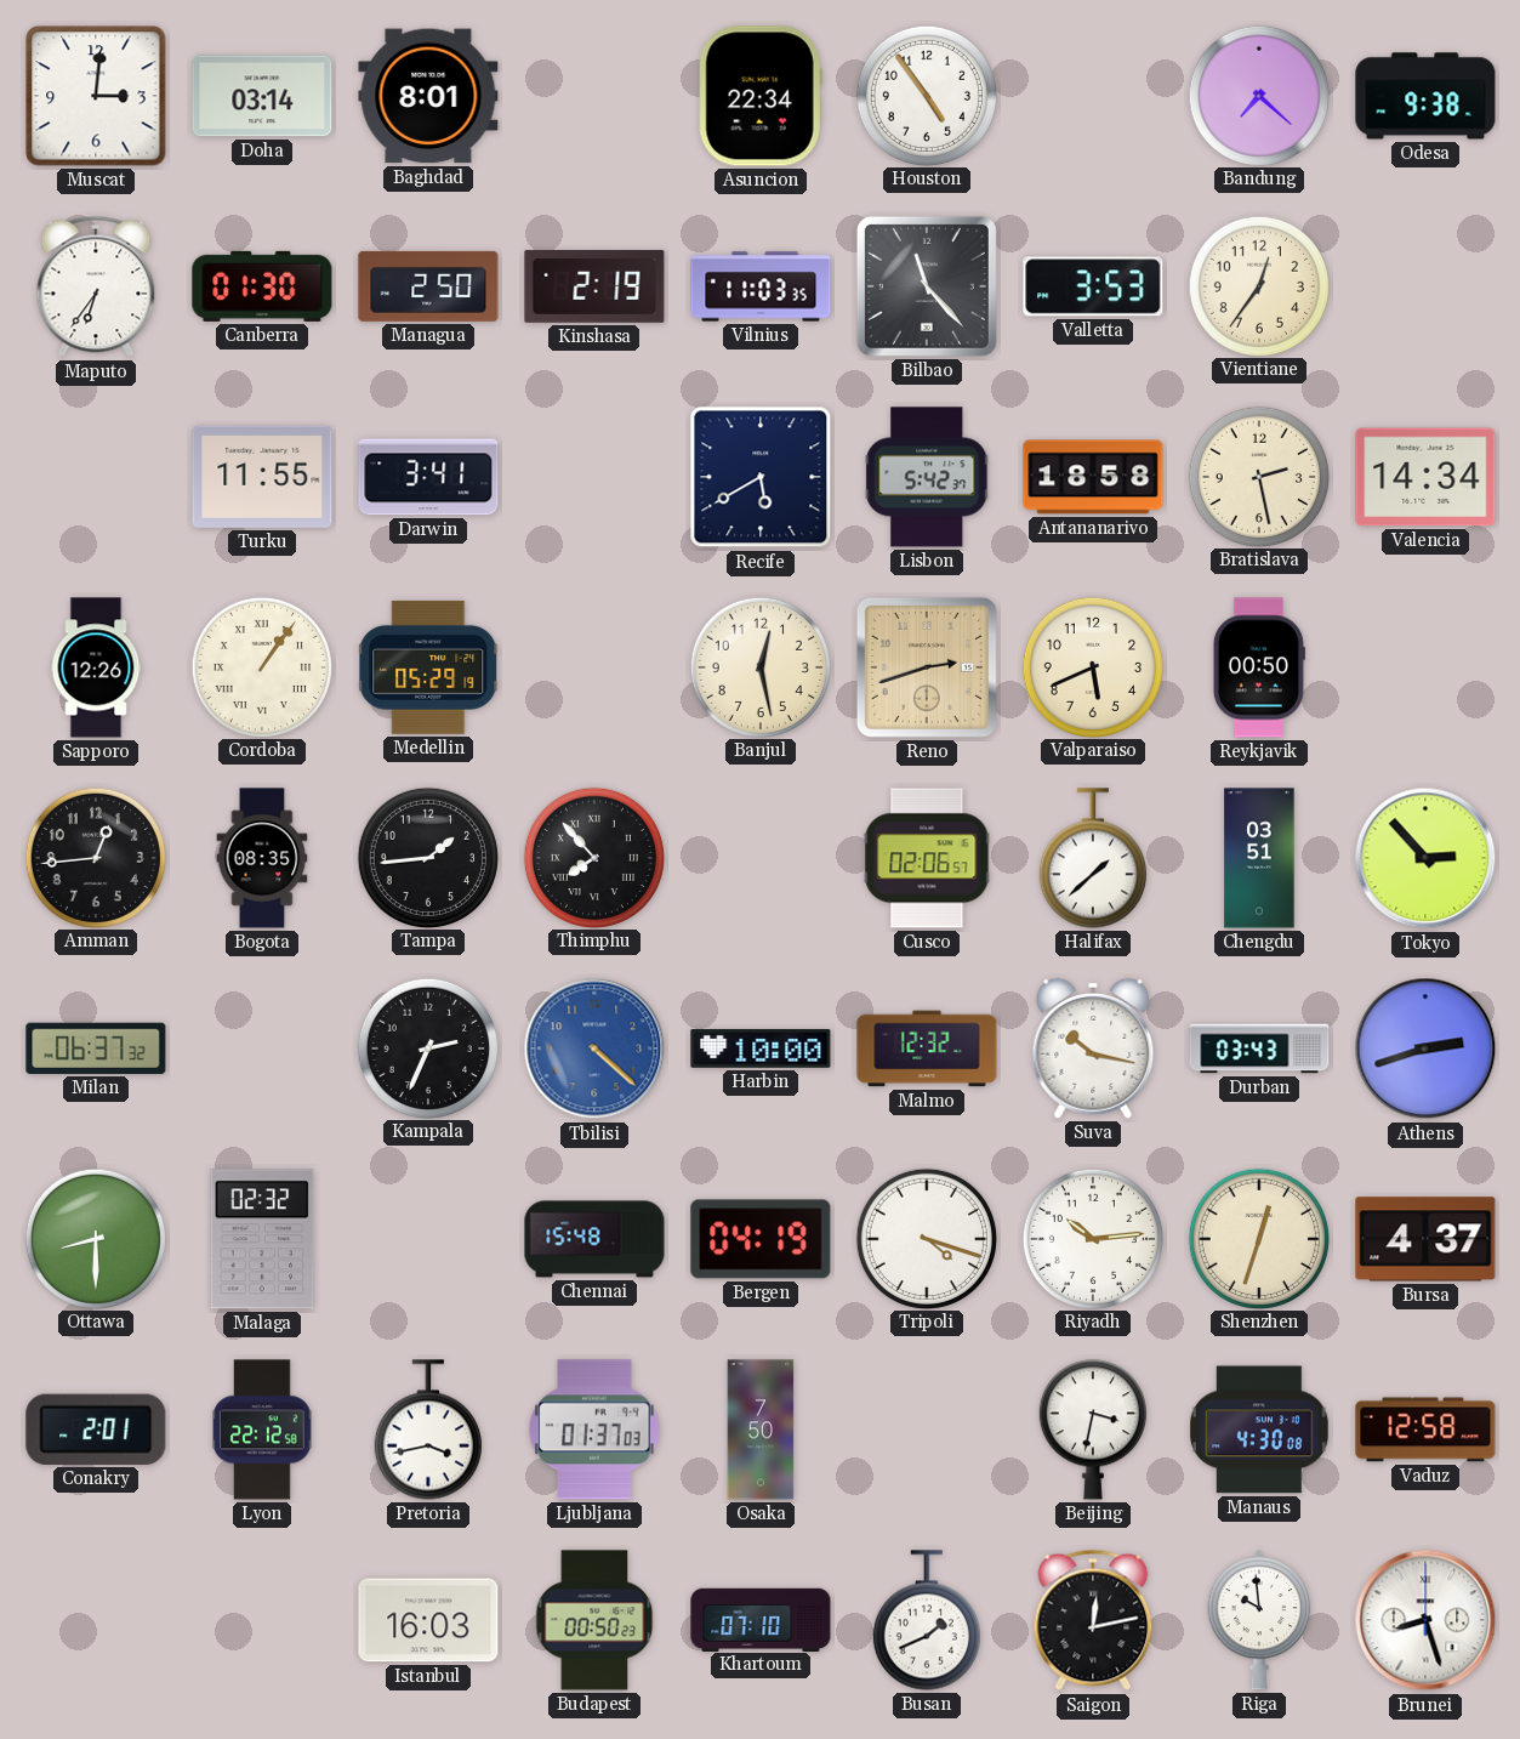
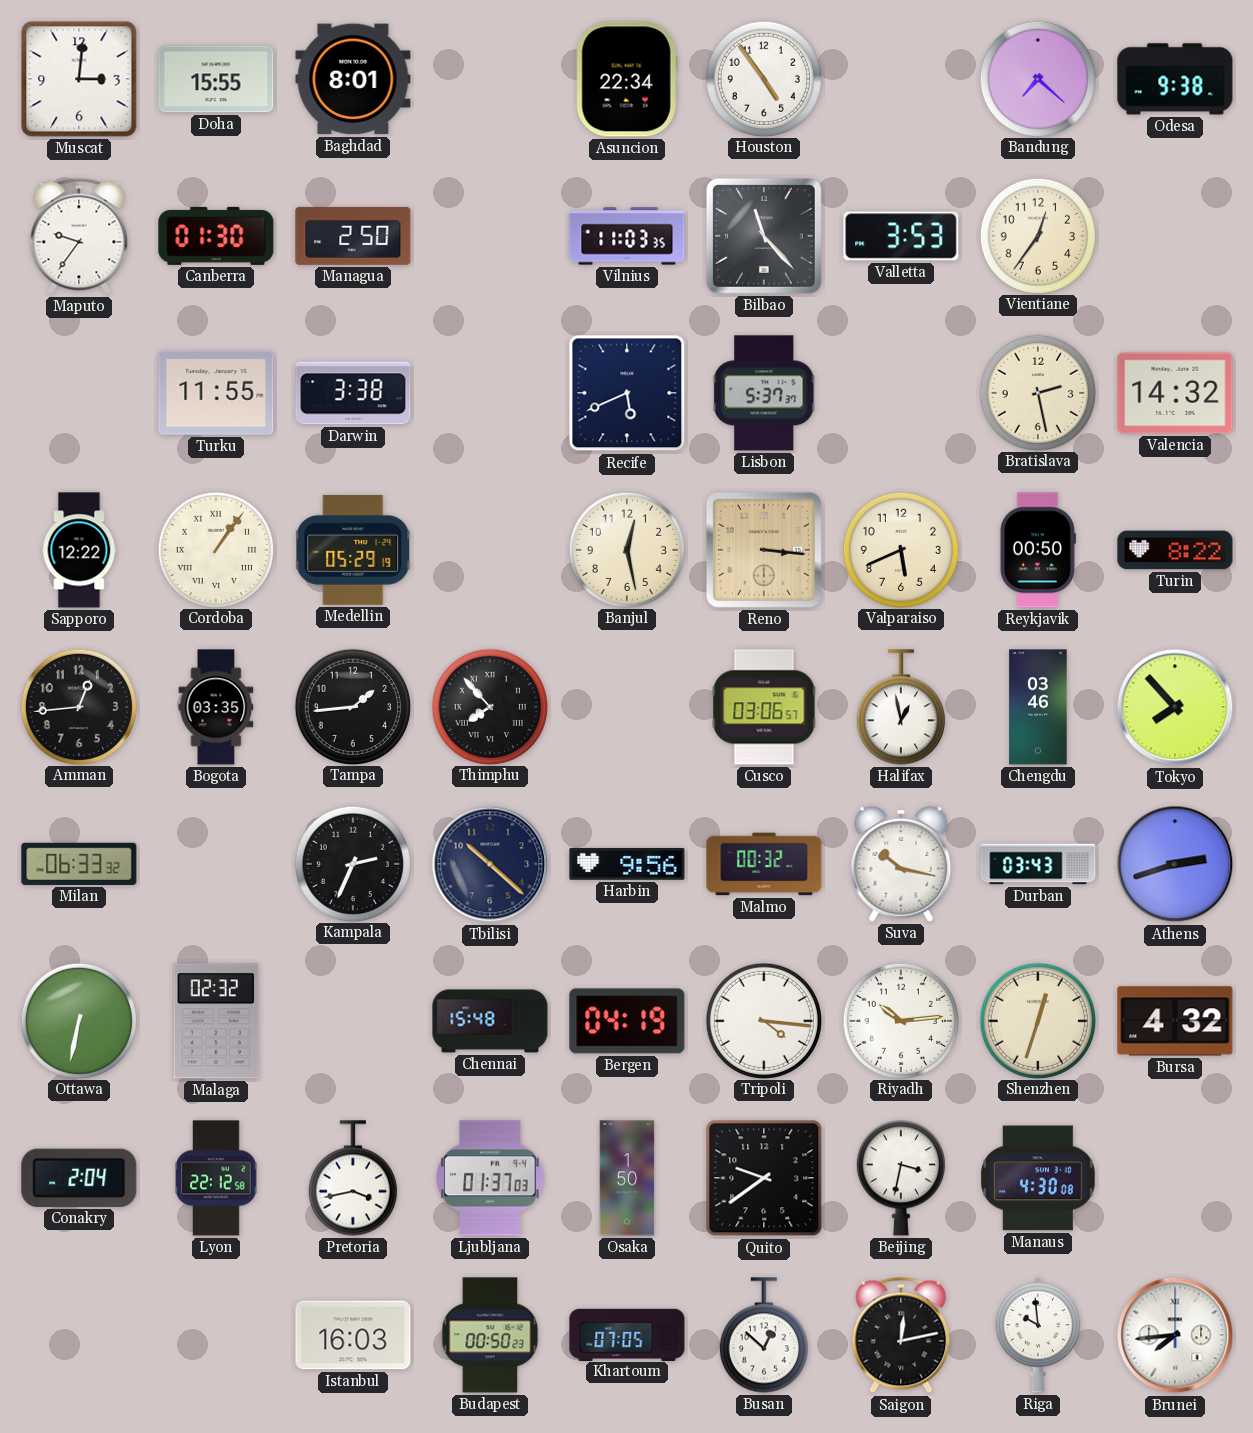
Doha: 03:14 -> 15:55 (216, 79)
Maputo: 6:36 -> 9:36 (79, 236)
Kinshasa: 2:19 -> none (594, 288)
Darwin: 3:41 -> 3:38 (353, 393)
Recife: 5:40 -> 5:41 (627, 393)
Lisbon: 5:42 -> 5:37 (764, 393)
Antananarivo: 18:58 -> none (1093, 477)
Valencia: 14:34 -> 14:32 (1175, 393)
Sapporo: 12:26 -> 12:22 (79, 550)
Reno: 2:42 -> 3:16 (764, 550)
Turin: none -> 8:22 (1175, 550)
Bogota: 08:35 -> 03:35 (216, 707)
Cusco: 02:06 -> 03:06 (764, 707)
Halifax: 1:38 -> 12:58 (901, 707)
Chengdu: 03:51 -> 03:46 (1038, 707)
Tokyo: 2:53 -> 7:53 (1175, 707)
Milan: 06:37 -> 06:33 (79, 864)
Tbilisi: 4:22 -> 10:22 (490, 864)
Tbilisi dial: blue -> navy (490, 864)
Harbin: 10:00 -> 9:56 (627, 864)
Malmo: 12:32 -> 00:32 (764, 864)
Ottawa: 8:30 -> 6:32 (78, 1020)
Tripoli: 4:18 -> 4:16 (763, 1020)
Bursa: 4:37 -> 4:32 (1175, 1021)
Conakry: 2:01 -> 2:04 (79, 1178)
Osaka: 7:50 -> 1:50 (627, 1178)
Quito: none -> 9:39 (764, 1178)
Vaduz: 12:58 -> none (1425, 1430)
Khartoum: 07:10 -> 07:05 (627, 1334)
Busan: 1:41 -> 12:52 (764, 1335)
Brunei: 8:27 -> 7:44 (1175, 1335)
